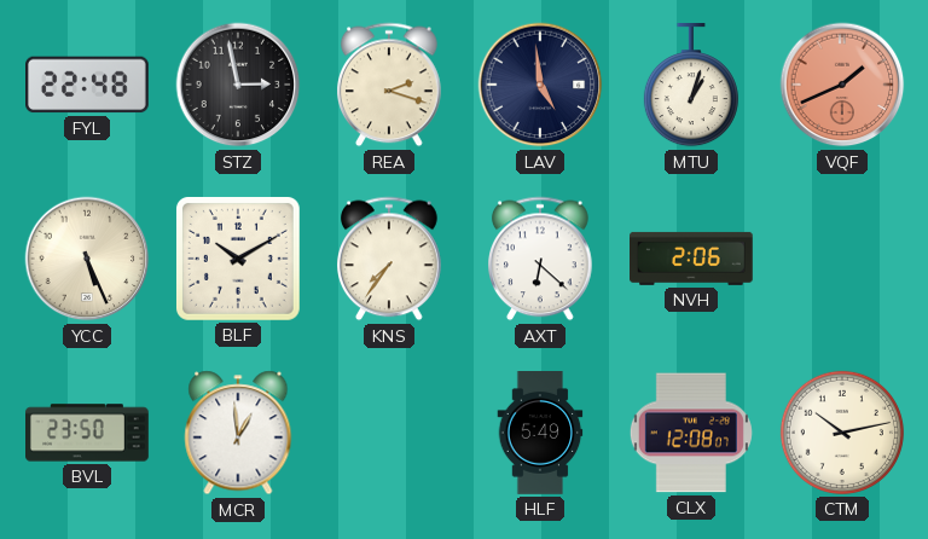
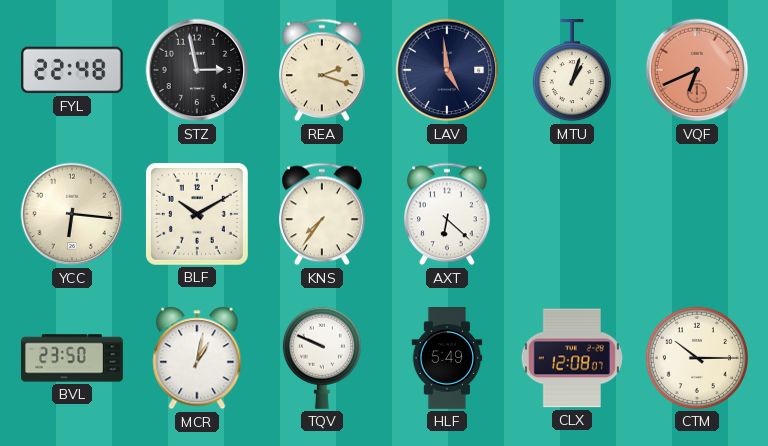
VQF: 1:41 -> 6:41 (697, 70)
YCC: 5:26 -> 6:16 (72, 214)
NVH: 2:06 -> none (692, 259)
MCR: 12:59 -> 1:02 (197, 358)
TQV: none -> 9:49 (322, 358)
CTM: 10:13 -> 10:15 (697, 358)
